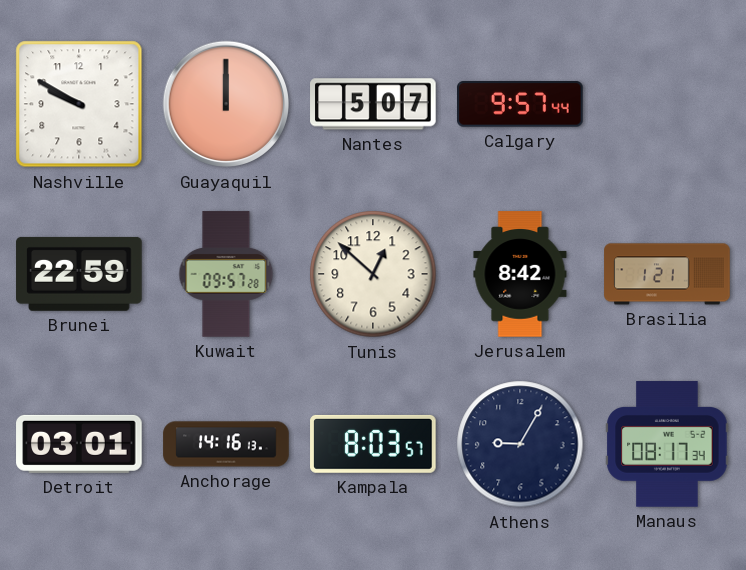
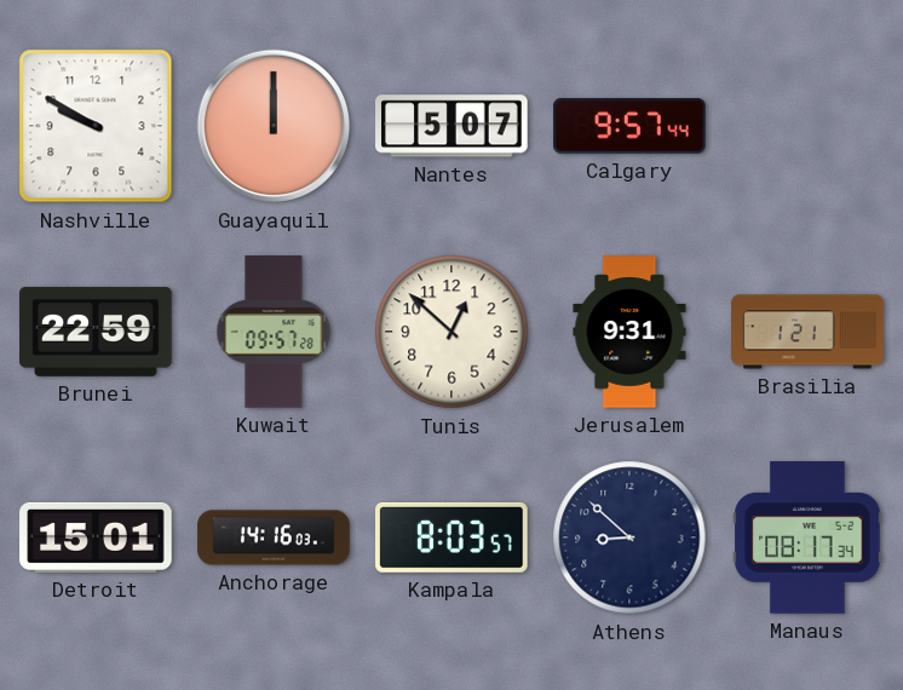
Jerusalem: 8:42 -> 9:31 (629, 332)
Detroit: 03:01 -> 15:01 (96, 537)
Anchorage: 14:16:13 -> 14:16:03 (274, 537)
Athens: 9:05 -> 8:52 (629, 537)
